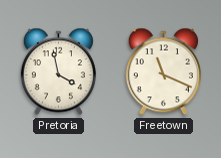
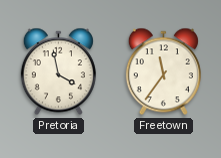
Freetown: 11:19 -> 11:36 (163, 72)
